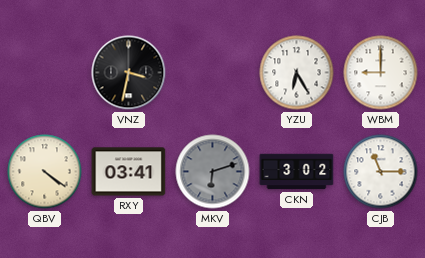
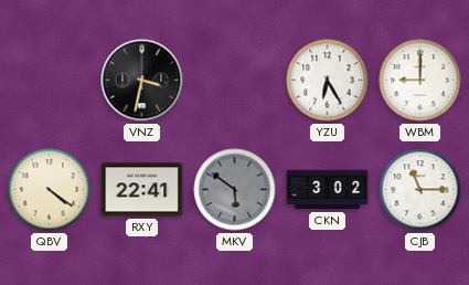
RXY: 03:41 -> 22:41 (142, 190)
MKV: 6:12 -> 5:51 (235, 190)
